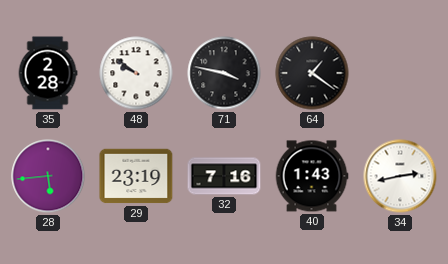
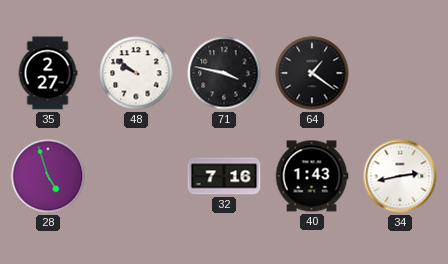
35: 2:28 -> 2:27 (48, 73)
28: 5:44 -> 4:57 (48, 176)
29: 23:19 -> none (136, 176)
